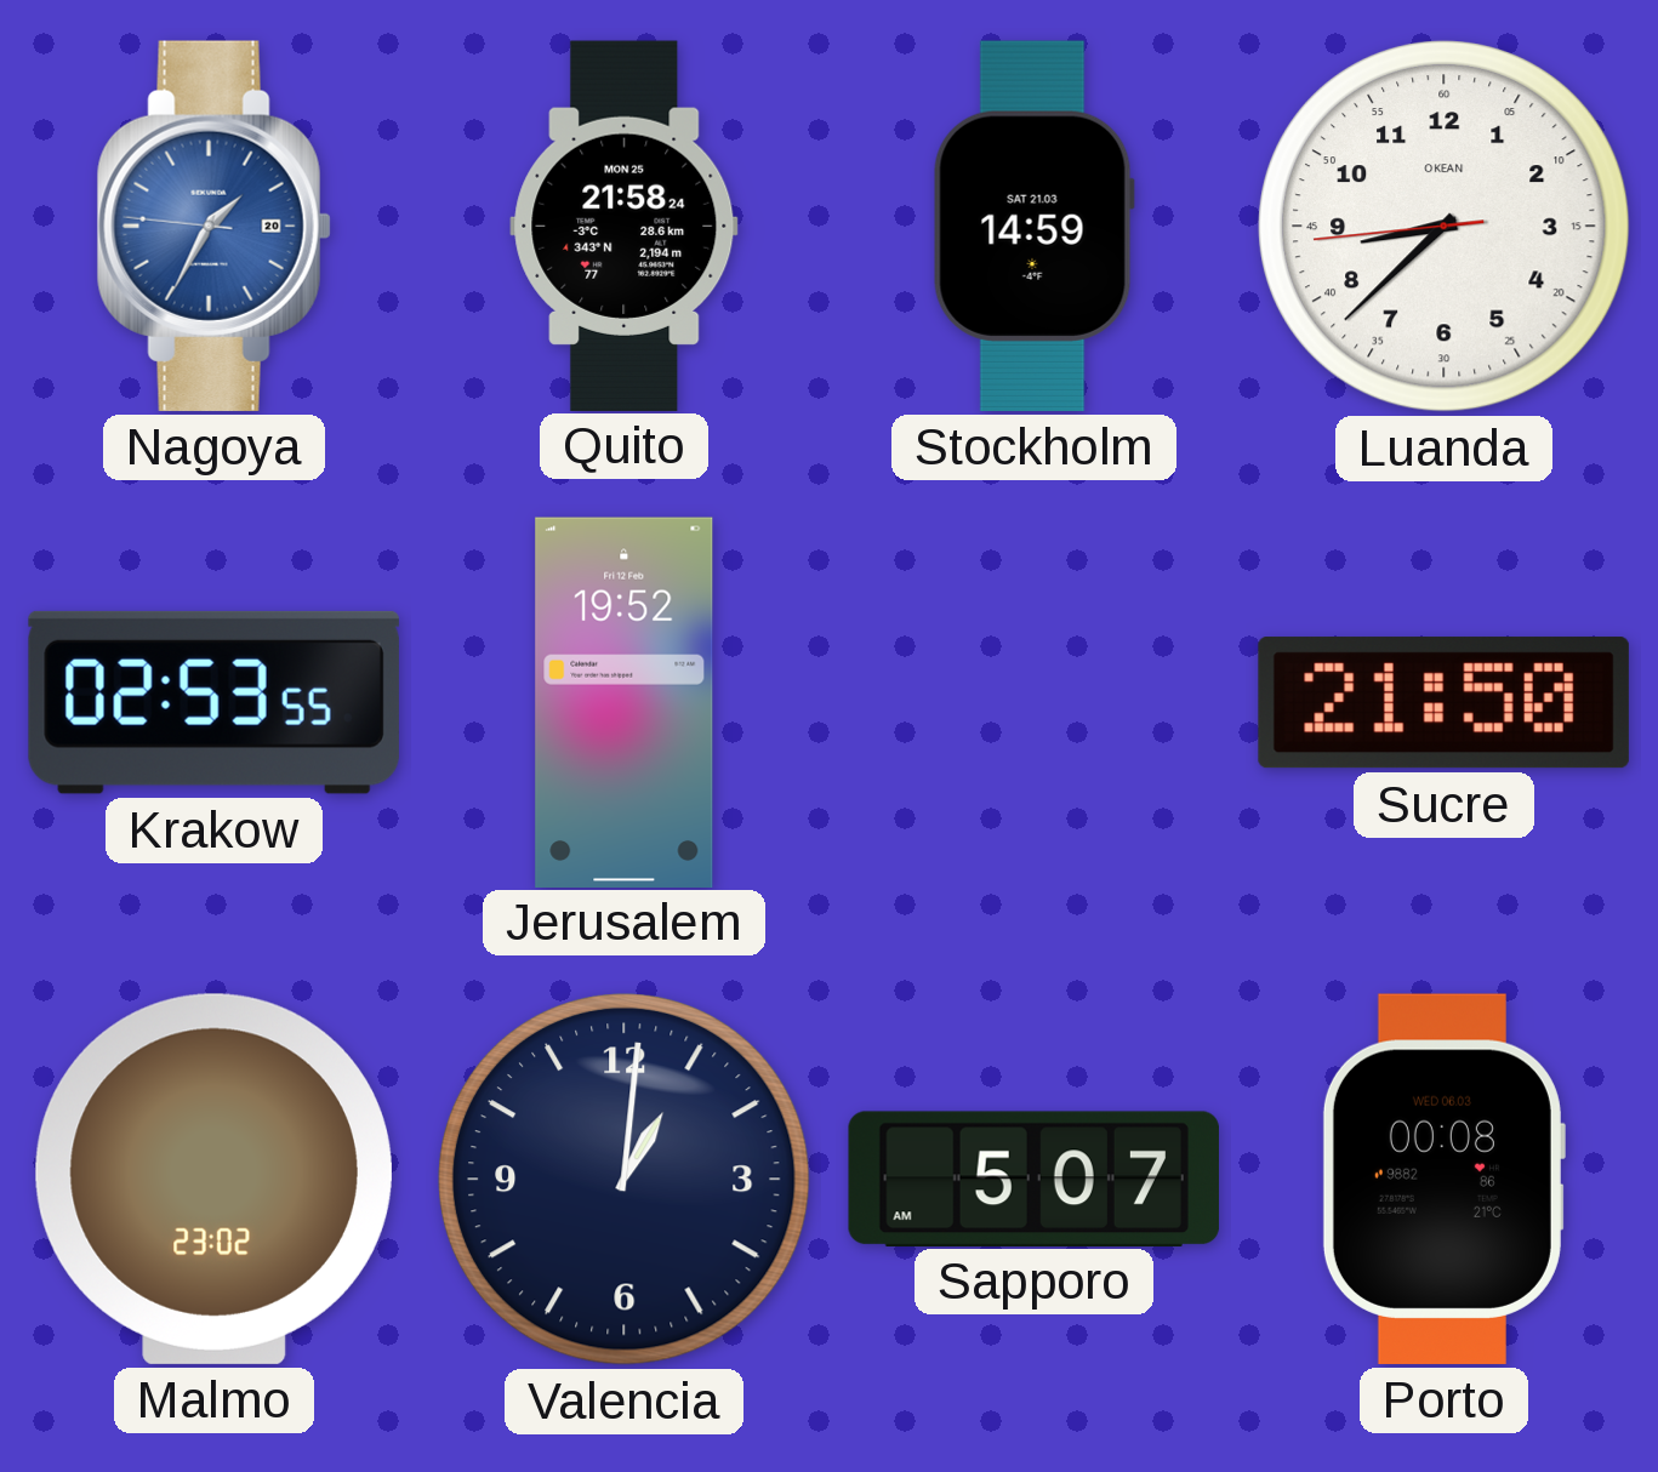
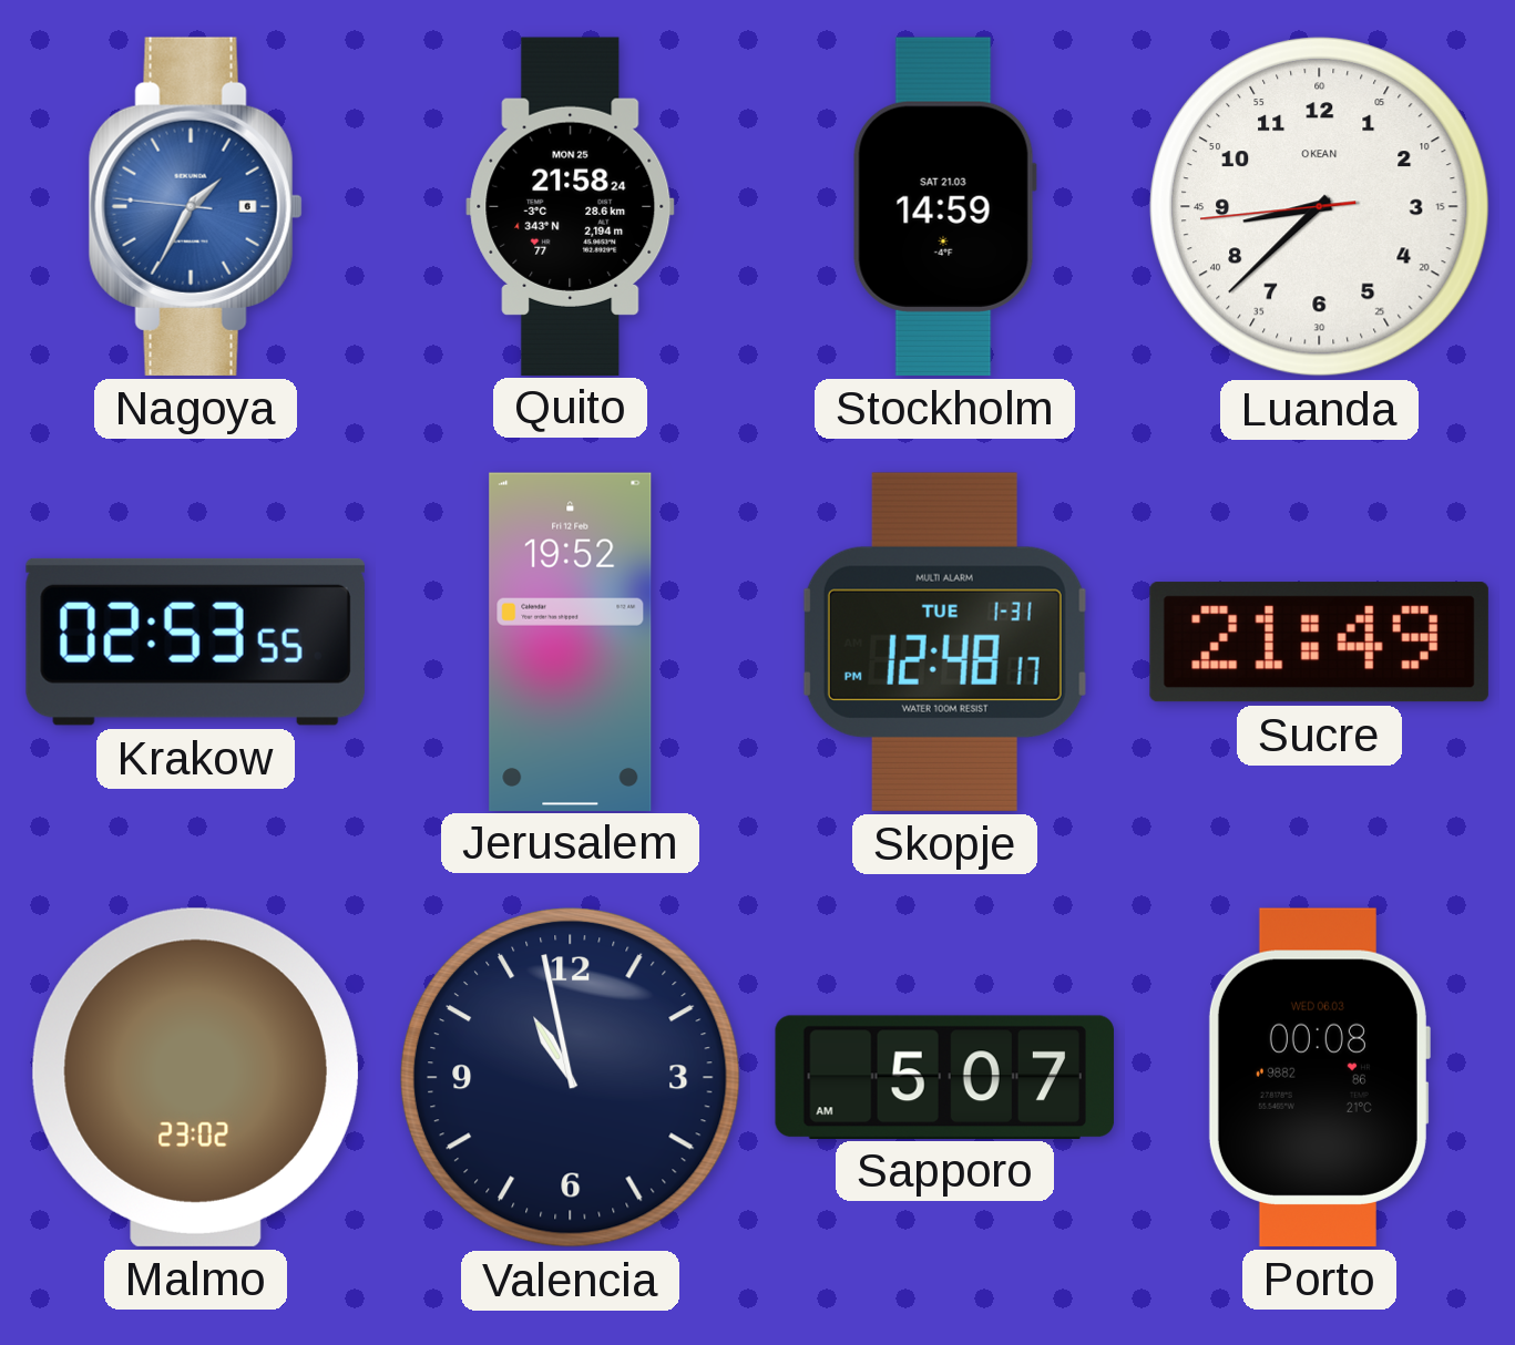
Nagoya date: 20 -> 6 (195, 206)
Skopje: none -> 12:48 (944, 641)
Sucre: 21:50 -> 21:49 (1319, 643)
Valencia: 1:01 -> 10:58 (570, 1077)
